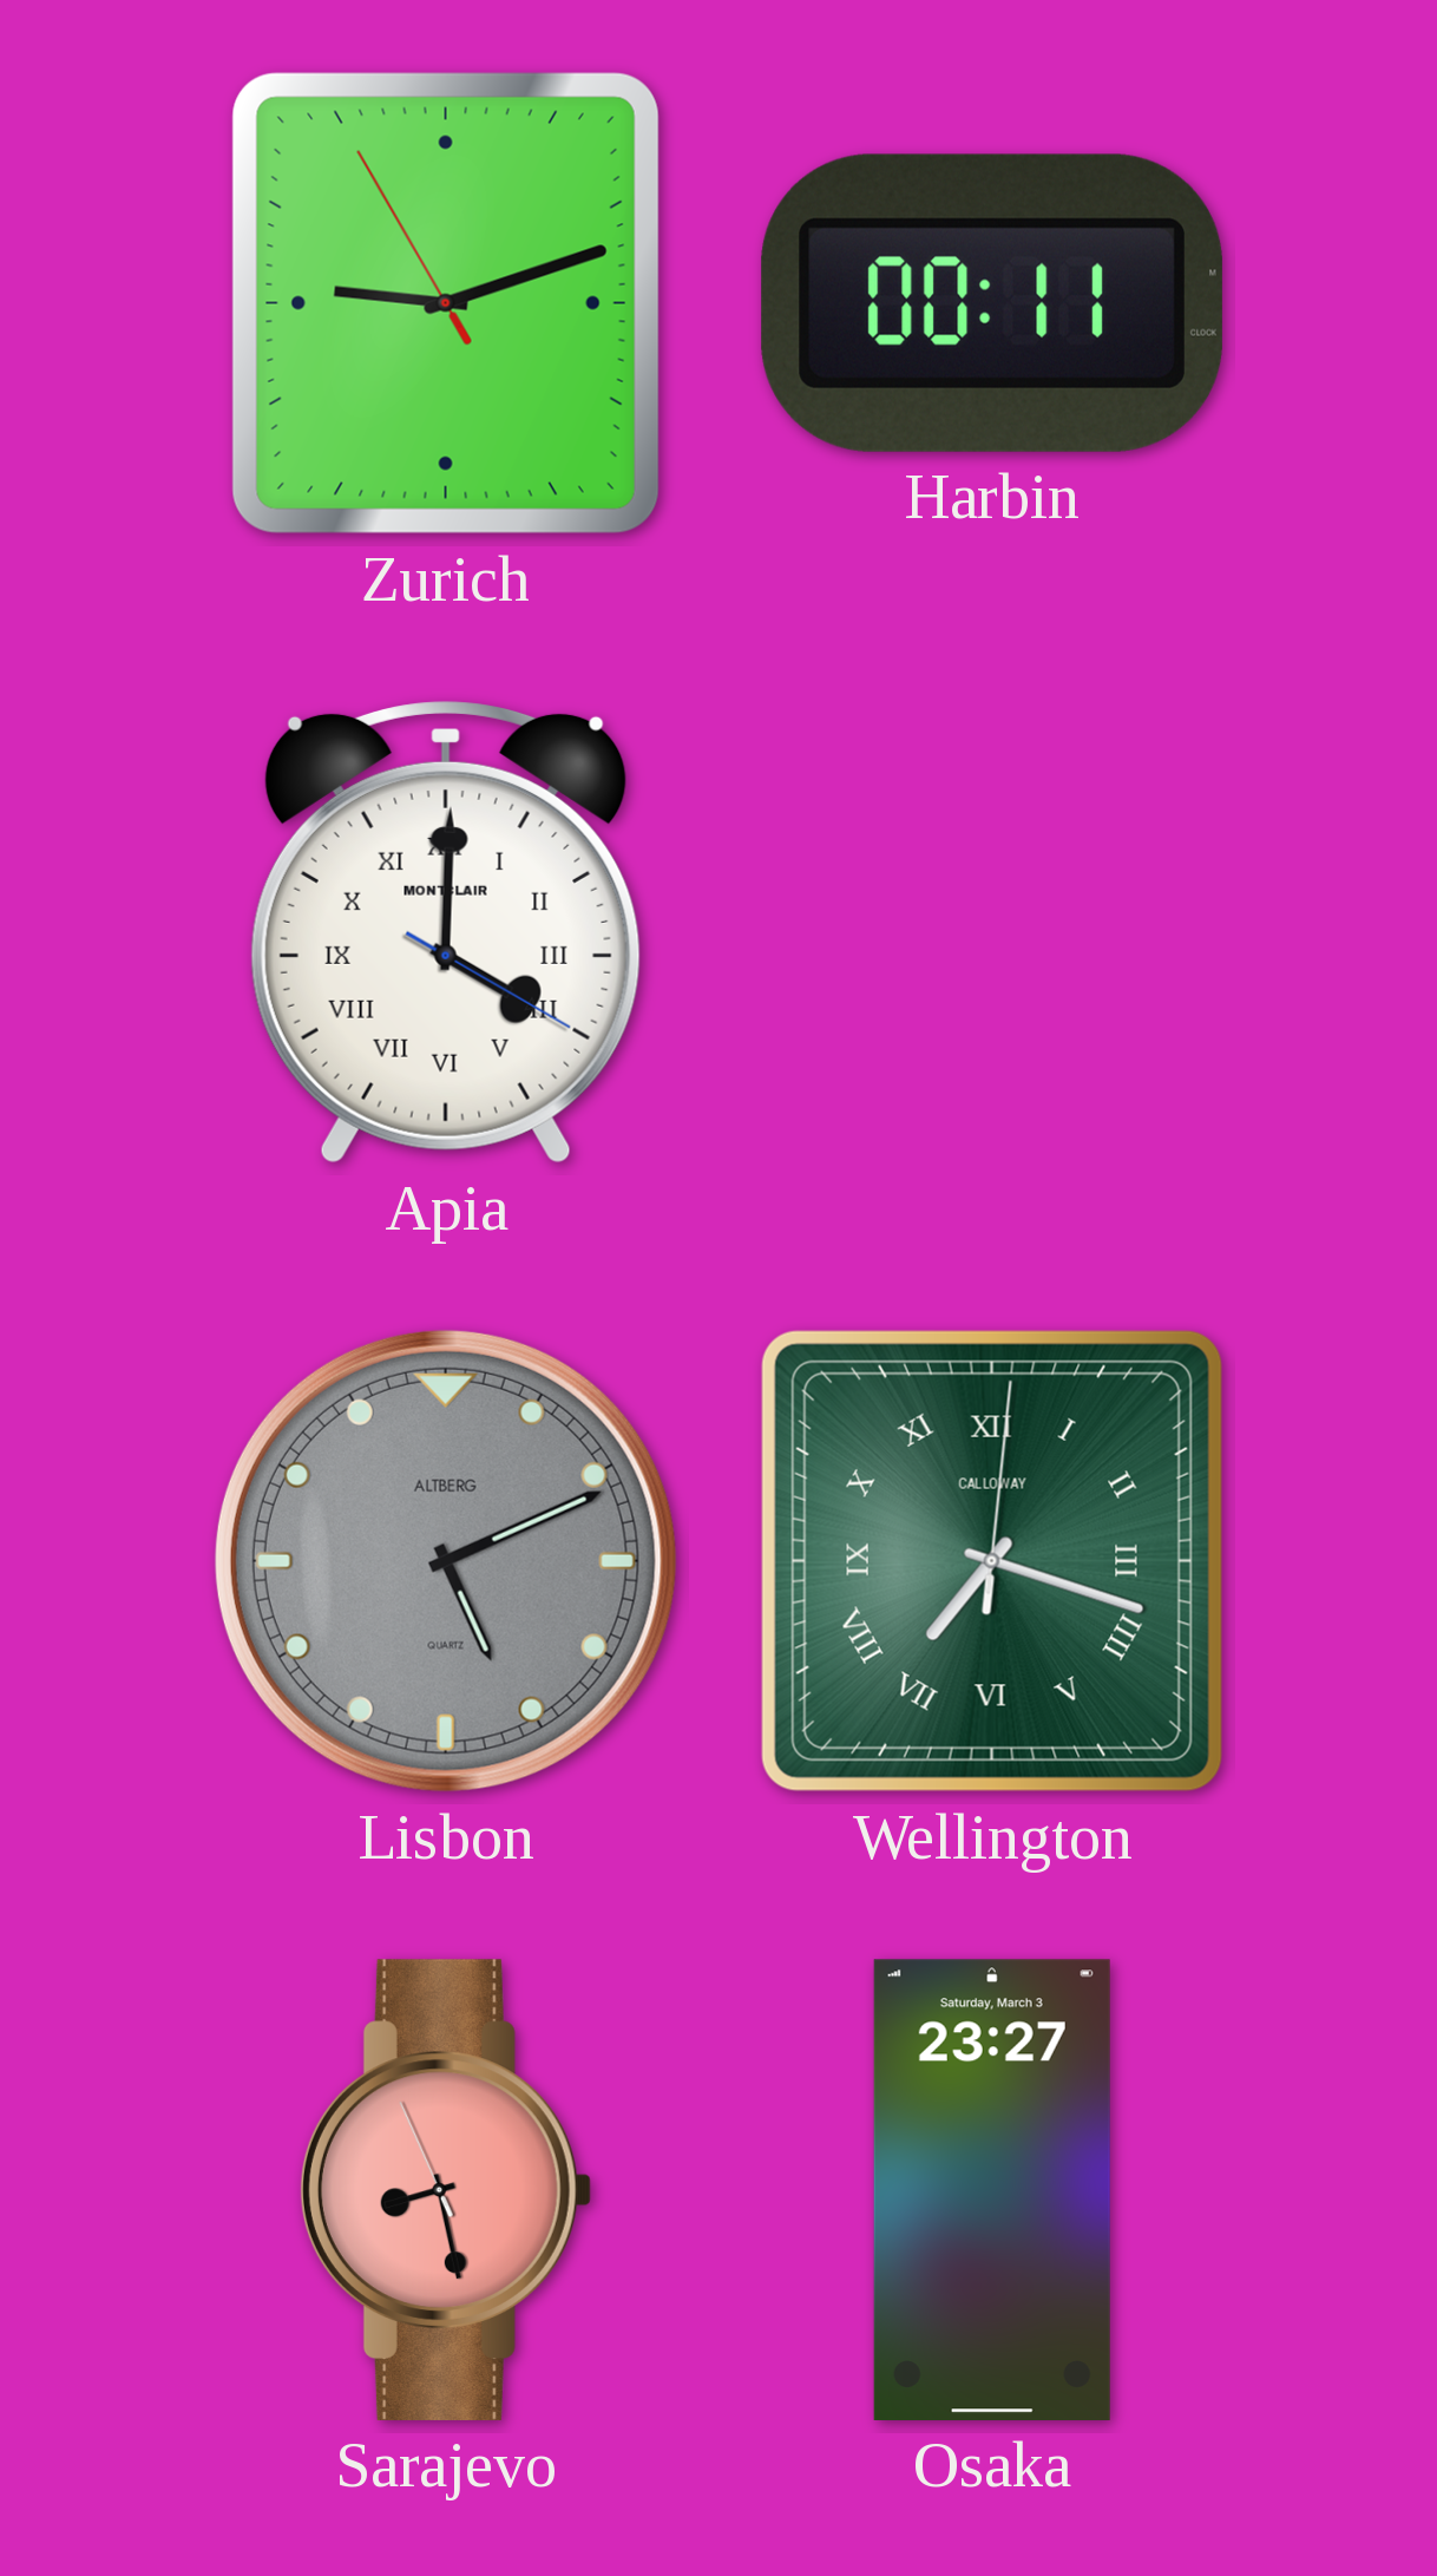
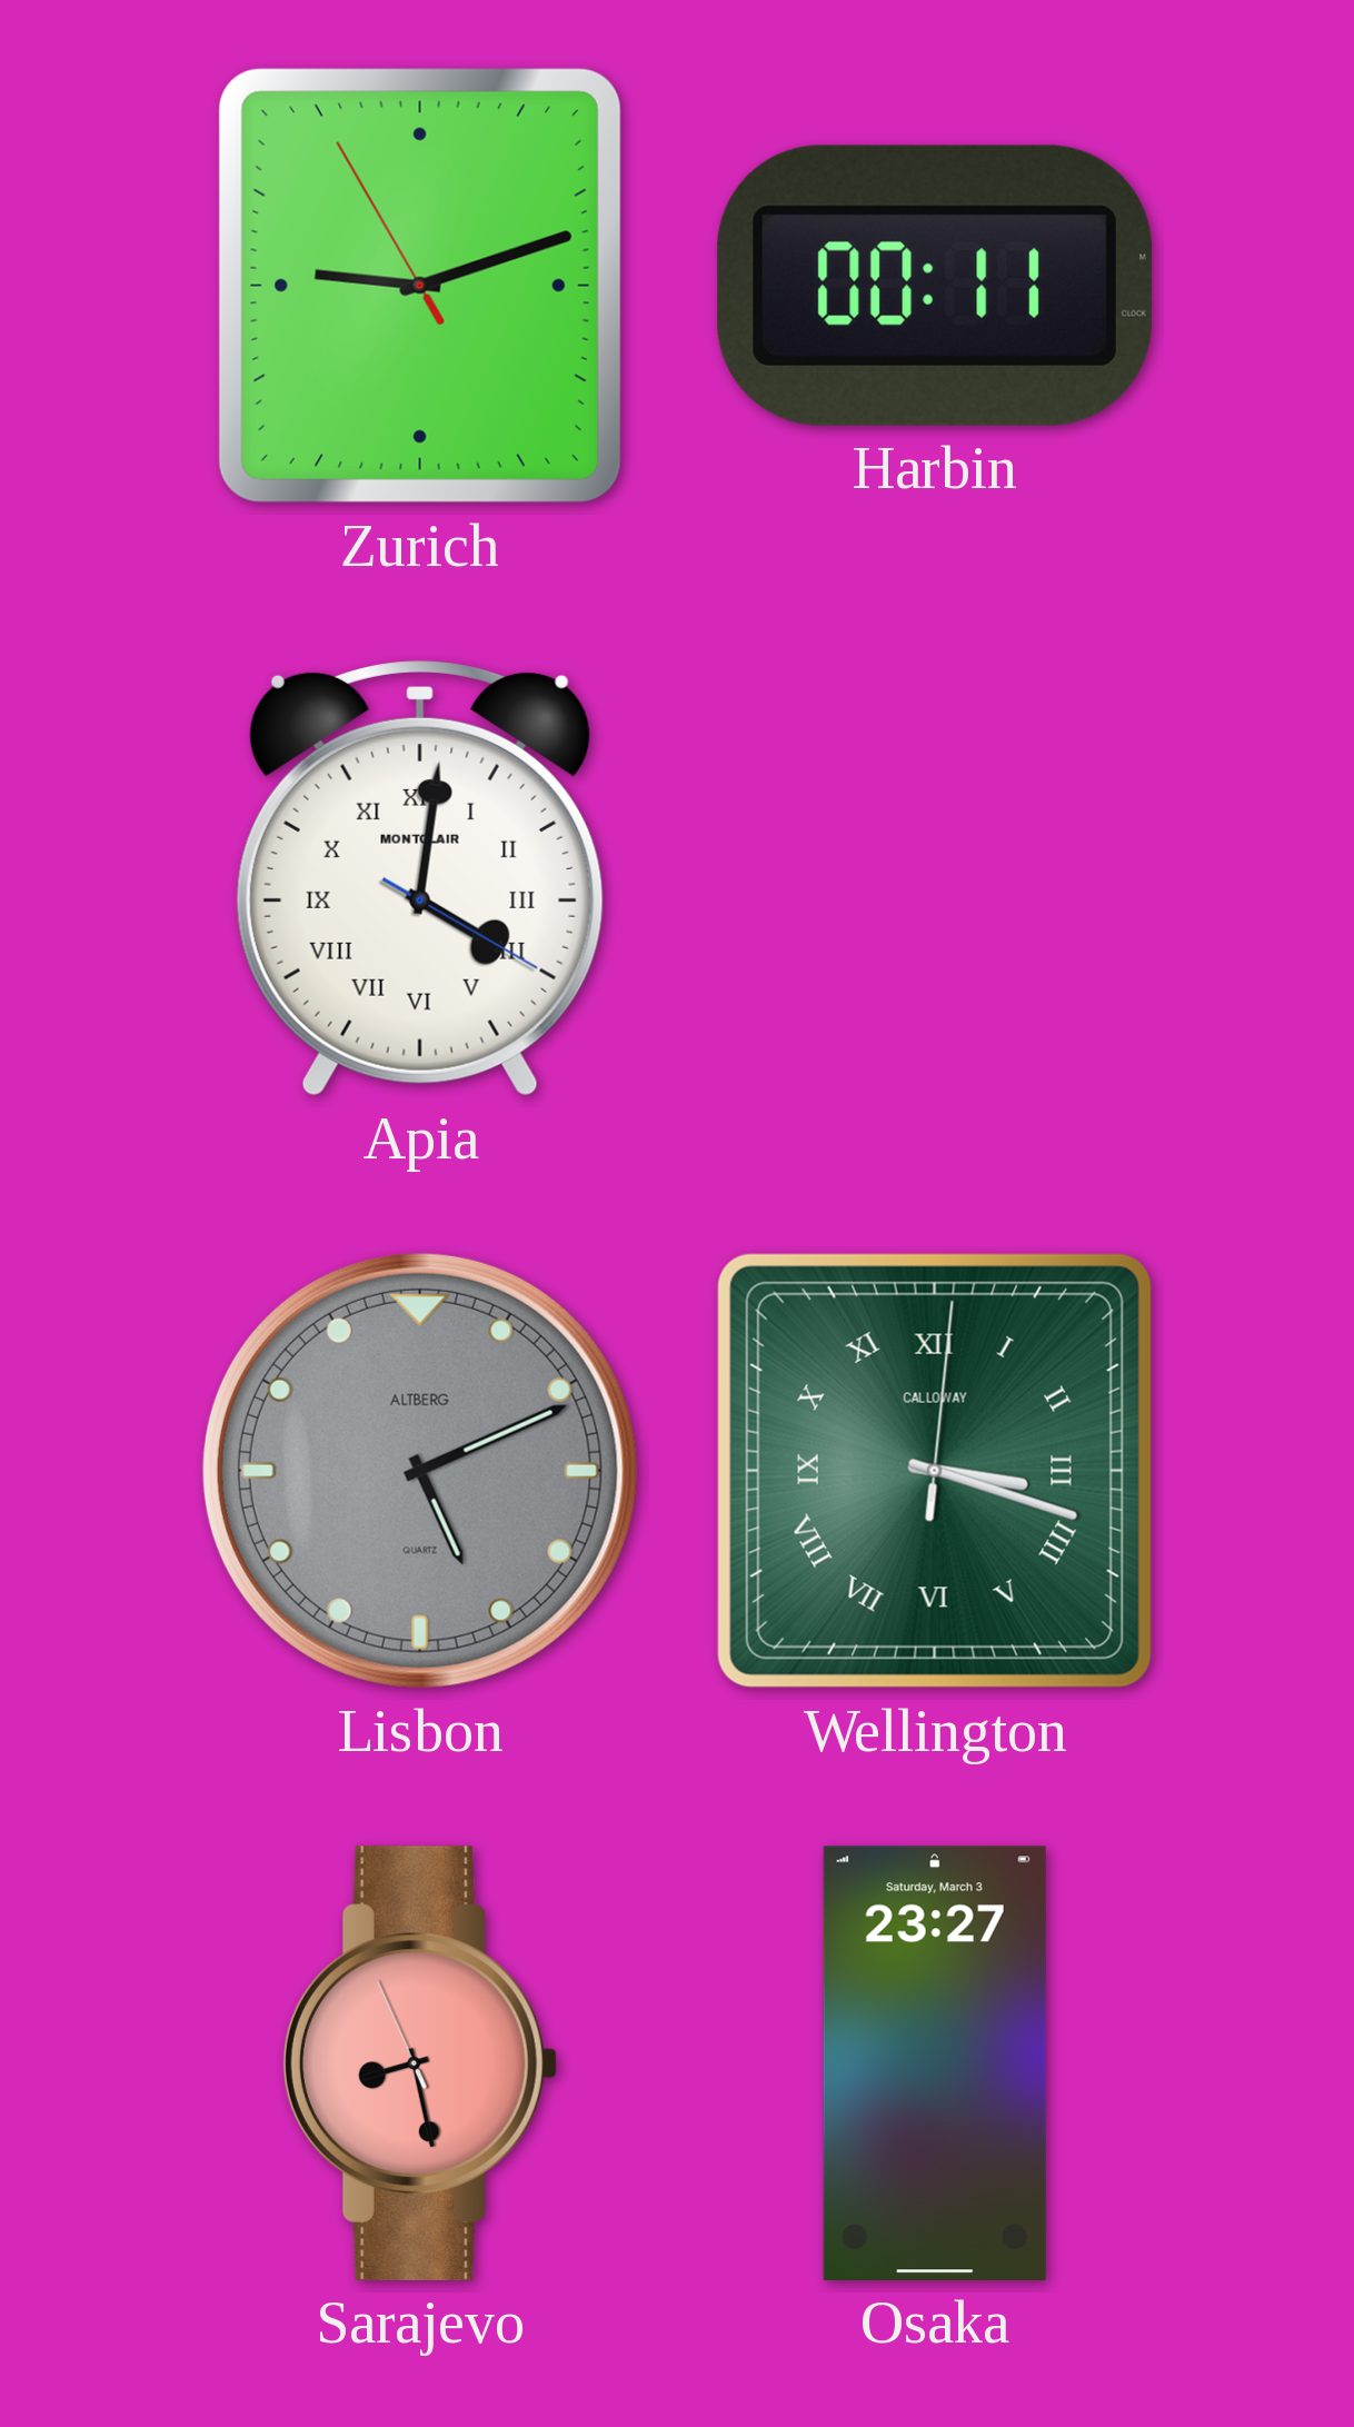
Apia: 4:00 -> 4:01 (420, 878)
Wellington: 7:18 -> 3:18 (935, 1471)
